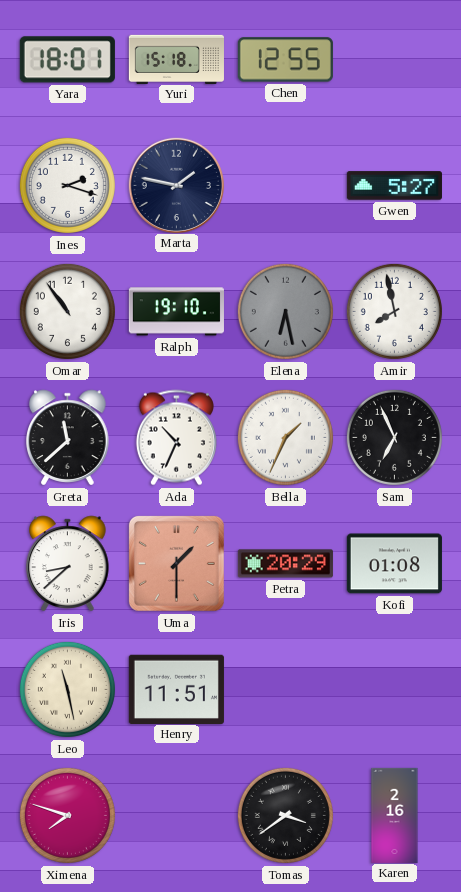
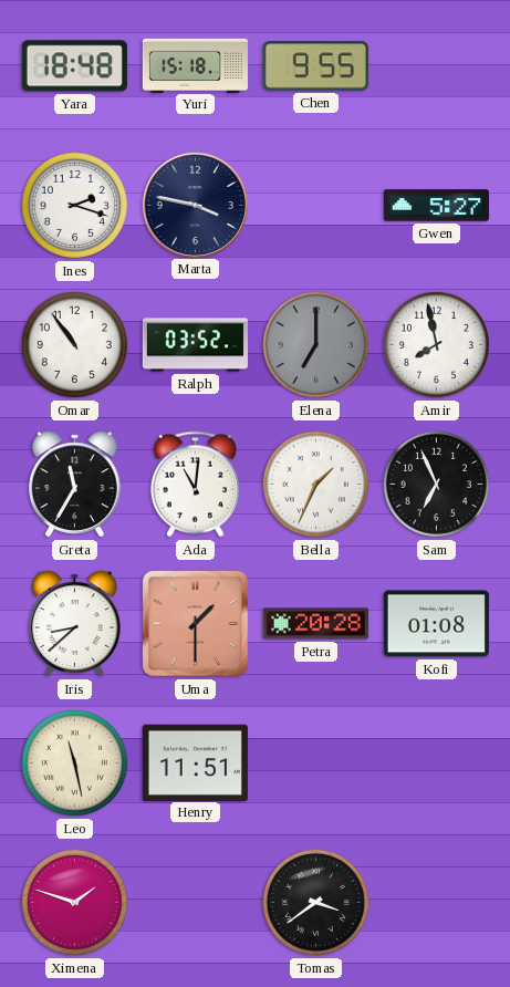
Yara: 18:01 -> 18:48 (74, 66)
Chen: 12:55 -> 9:55 (315, 66)
Marta: 1:47 -> 3:47 (195, 205)
Ralph: 19:10 -> 03:52 (195, 345)
Elena: 6:28 -> 7:00 (315, 344)
Greta: 11:38 -> 11:35 (75, 485)
Ada: 10:34 -> 11:01 (195, 485)
Petra: 20:29 -> 20:28 (315, 624)
Ximena: 7:48 -> 1:48 (74, 902)
Karen: 2:16 -> none (395, 815)
